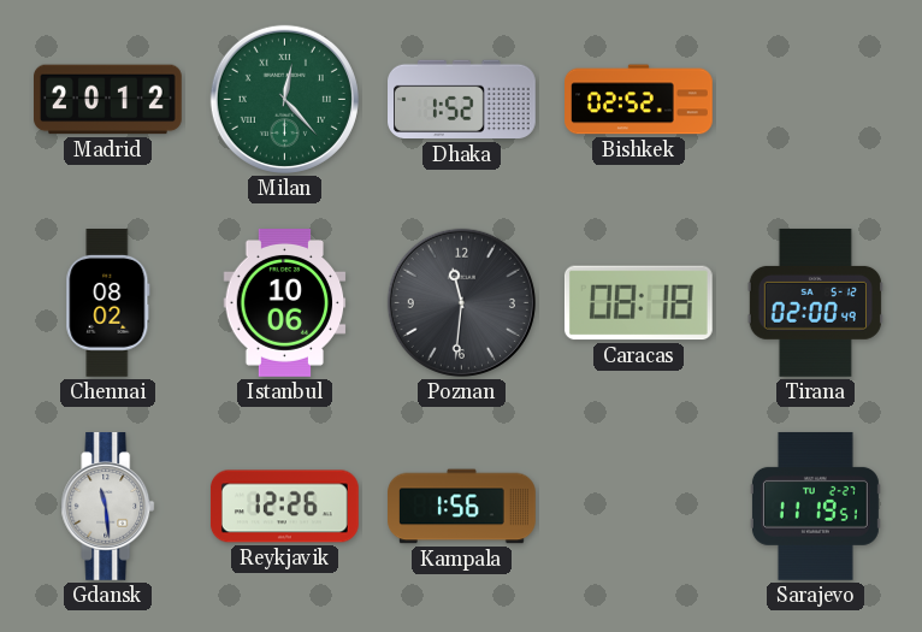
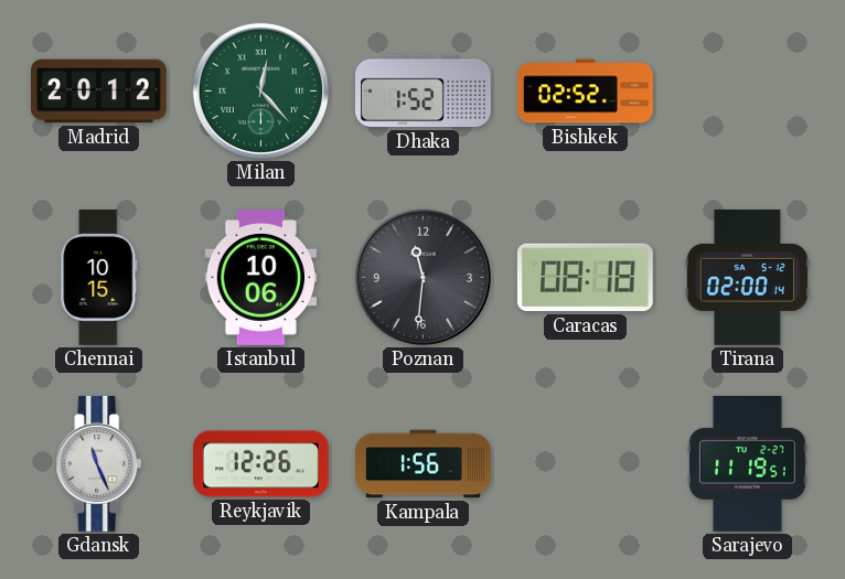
Chennai: 08:02 -> 10:15 (99, 278)
Tirana: 02:00:49 -> 02:00:14 (747, 277)
Gdansk: 11:29 -> 11:26 (99, 464)
